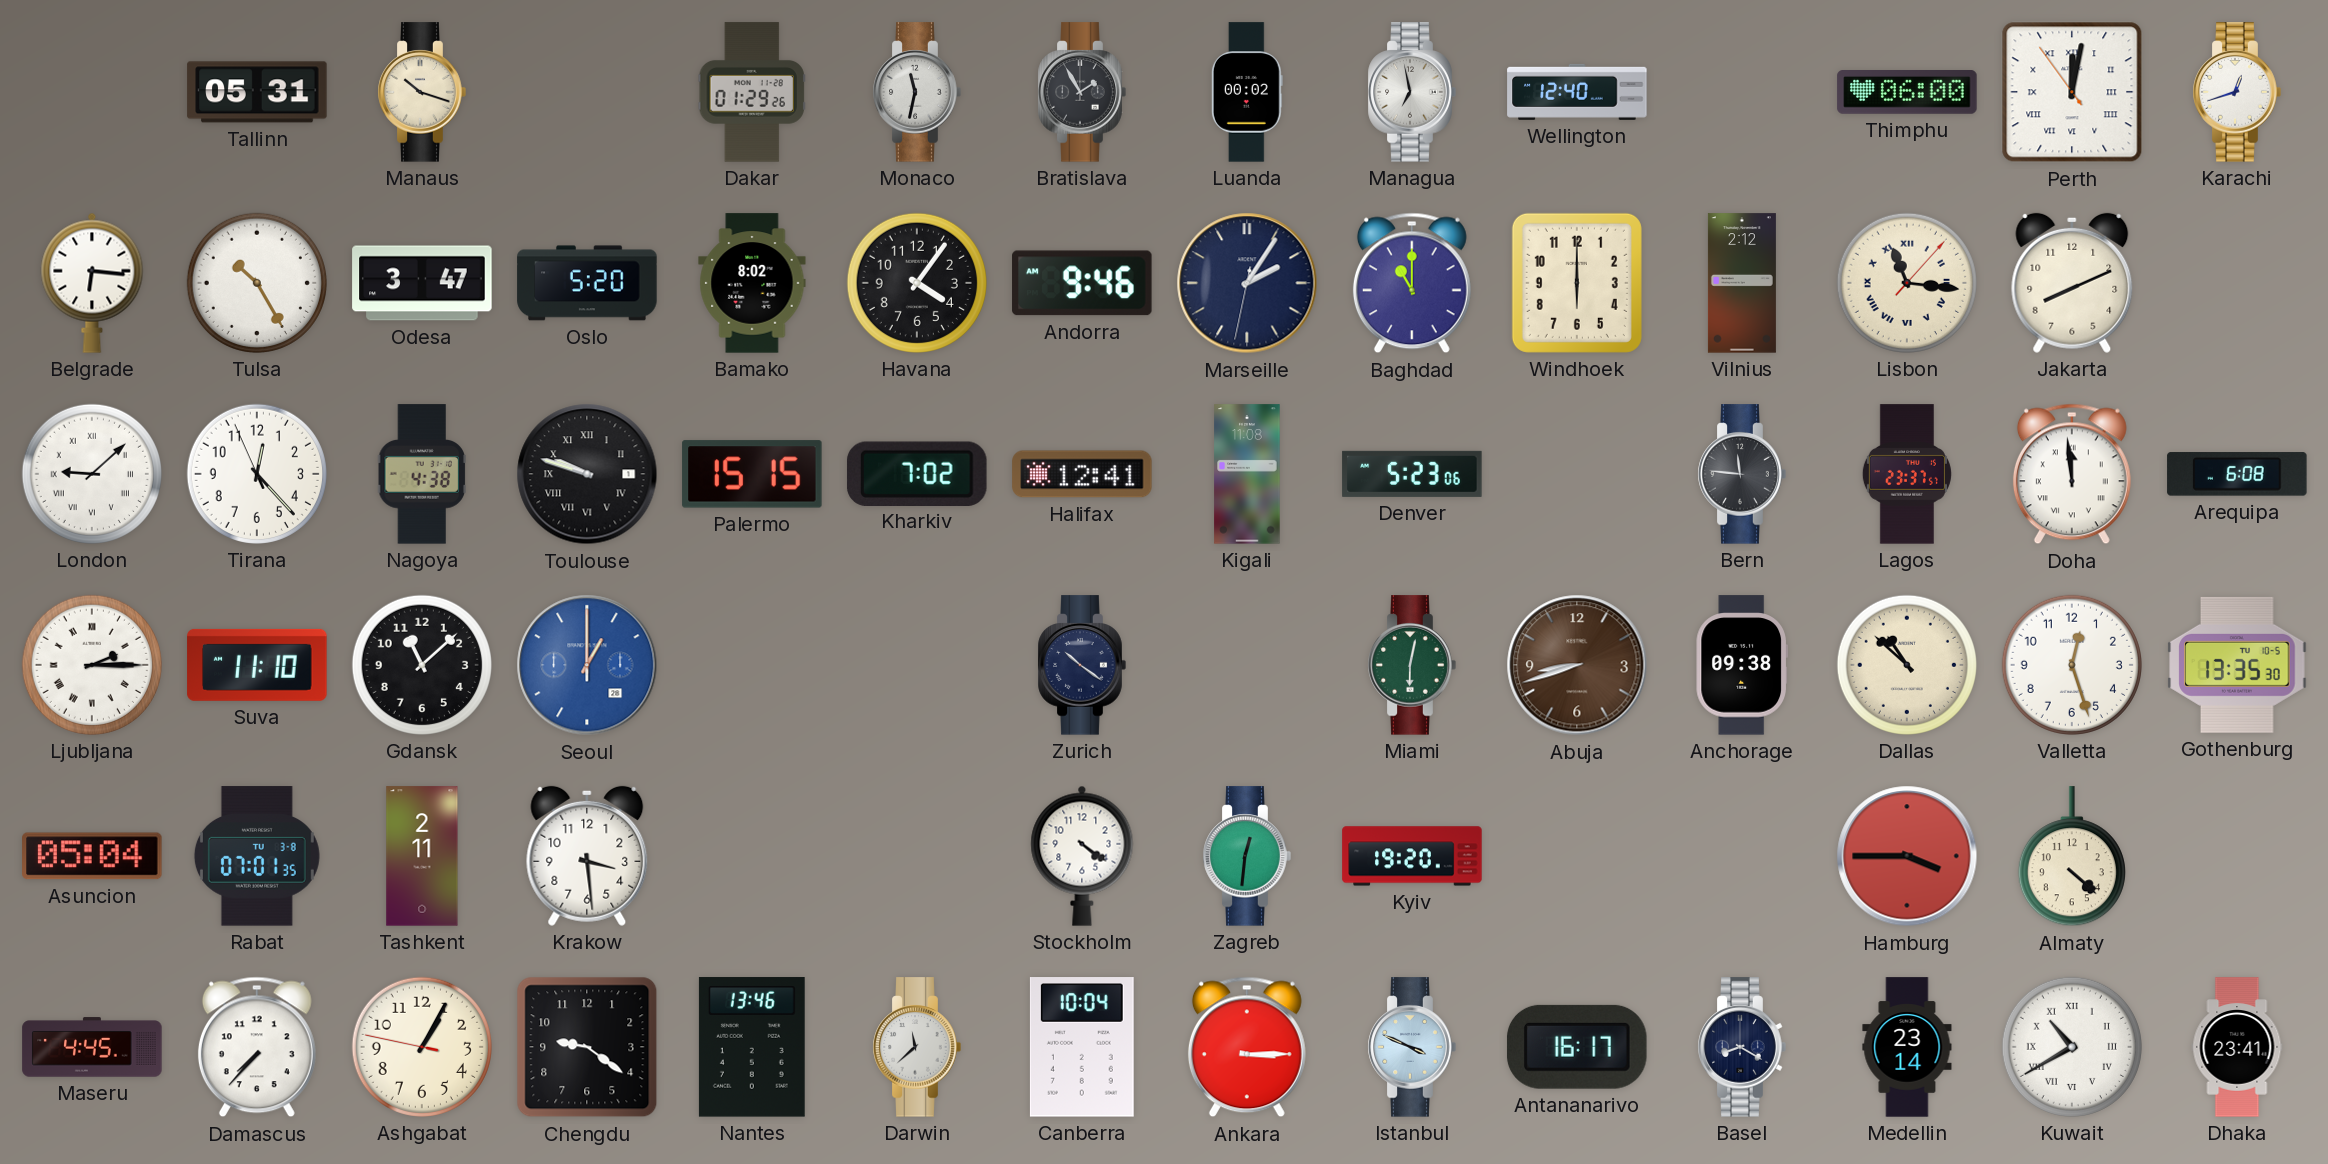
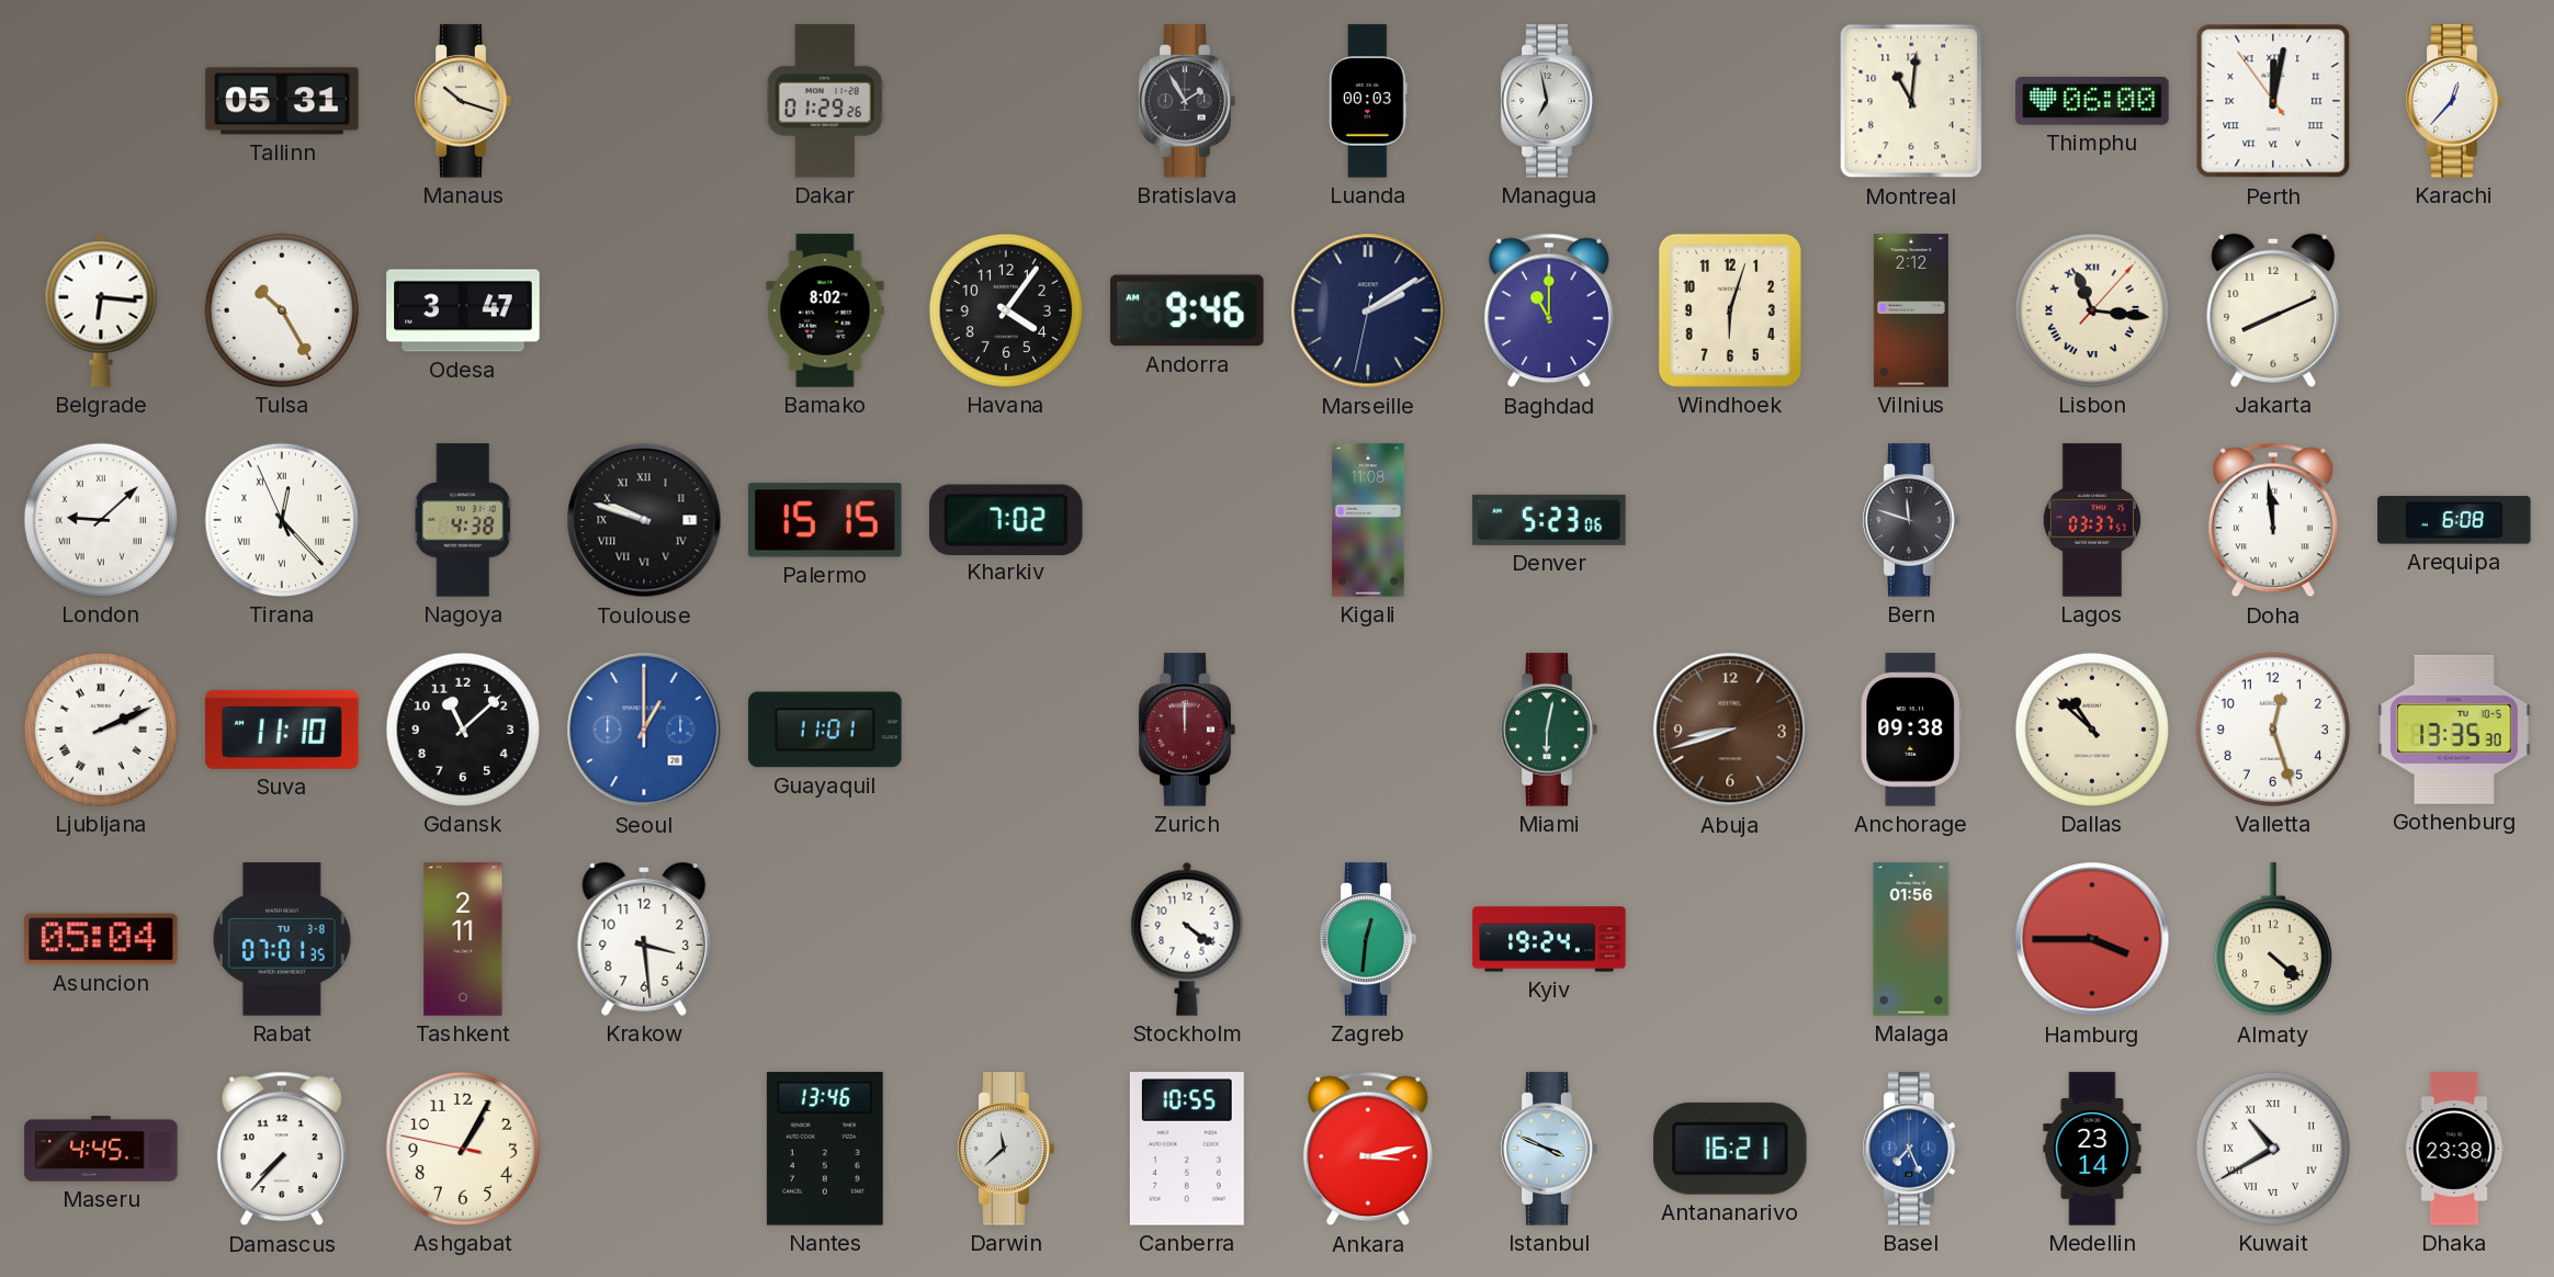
Monaco: 11:32 -> none (917, 92)
Luanda: 00:02 -> 00:03 (1368, 101)
Wellington: 12:40 -> none (1577, 92)
Montreal: none -> 11:01 (1911, 101)
Karachi: 12:42 -> 12:37 (2454, 101)
Oslo: 5:20 -> none (587, 283)
Marseille: 2:05 -> 2:09 (1368, 310)
Windhoek: 6:00 -> 6:03 (1730, 310)
Tirana numerals: Arabic -> Roman (282, 520)
Halifax: 12:41 -> none (1082, 474)
Bern: 11:46 -> 11:48 (1911, 520)
Lagos: 23:37 -> 03:37 (2092, 520)
Ljubljana: 2:15 -> 2:11 (101, 730)
Guayaquil: none -> 11:01 (825, 730)
Zurich: 10:21 -> 12:00 (1187, 730)
Zurich dial: navy -> burgundy (1187, 730)
Kyiv: 19:20 -> 19:24 (1549, 939)
Malaga: none -> 01:56 (1911, 939)
Chengdu: 9:21 -> none (587, 1047)
Canberra: 10:04 -> 10:55 (1187, 1149)
Ankara: 3:15 -> 3:13 (1368, 1149)
Antananarivo: 16:17 -> 16:21 (1730, 1149)
Basel: 8:20 -> 7:26 (1911, 1149)
Basel dial: navy -> blue (1911, 1149)
Dhaka: 23:41 -> 23:38 (2454, 1149)
